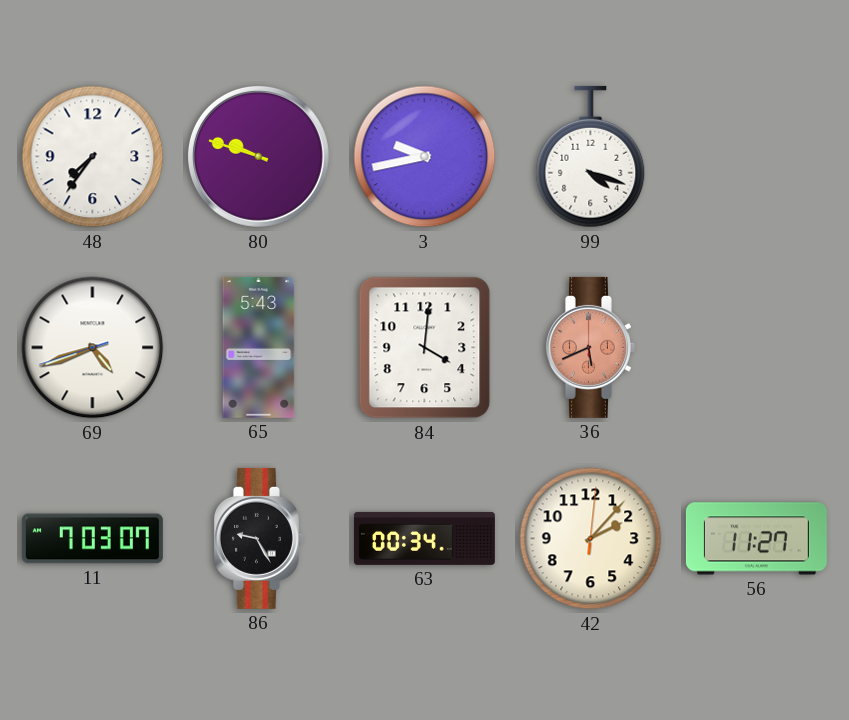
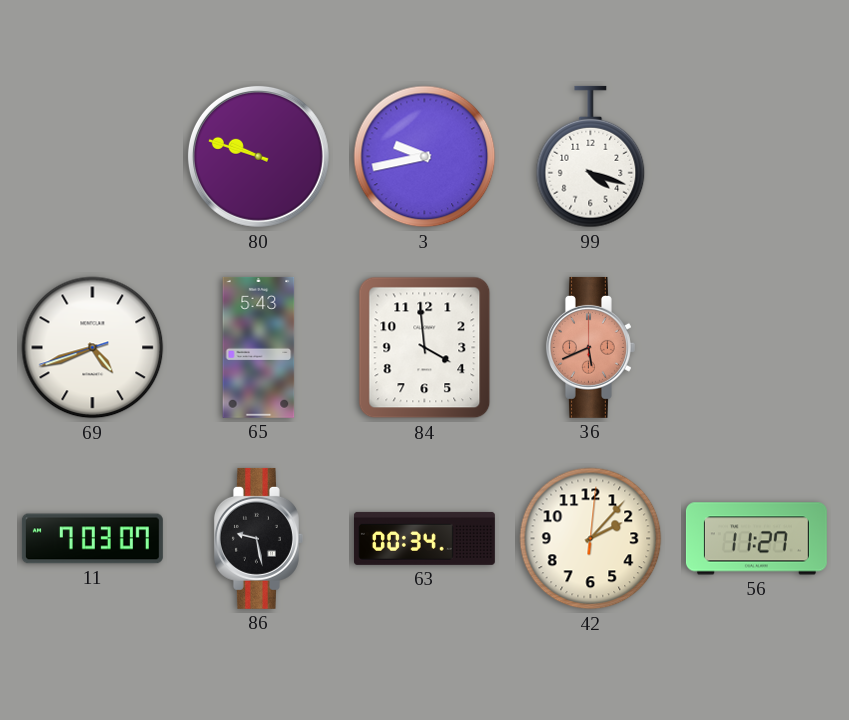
48: 7:36 -> none (93, 157)
84: 4:01 -> 3:59 (425, 348)
86: 9:25 -> 9:28 (258, 538)
